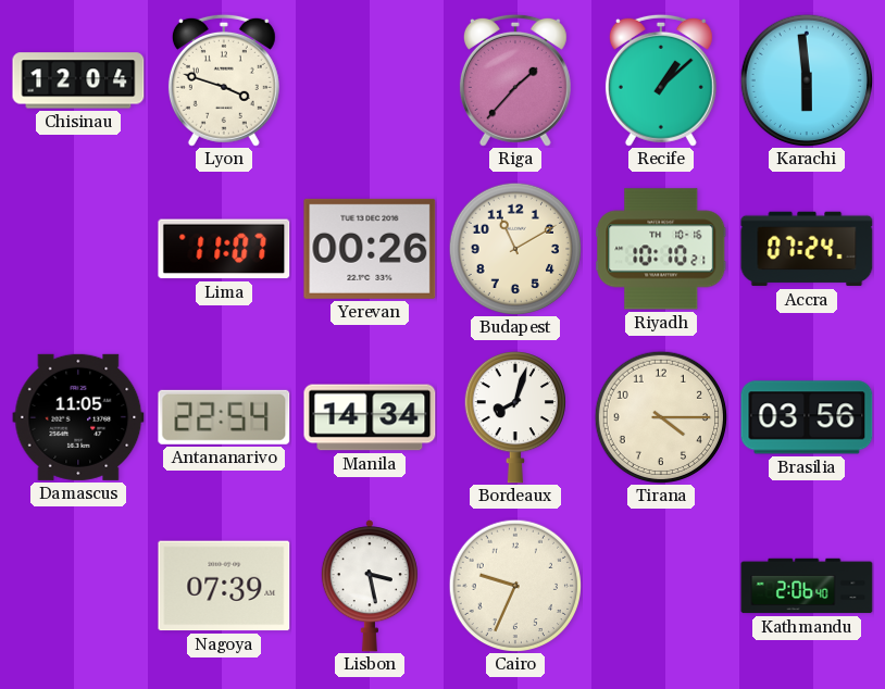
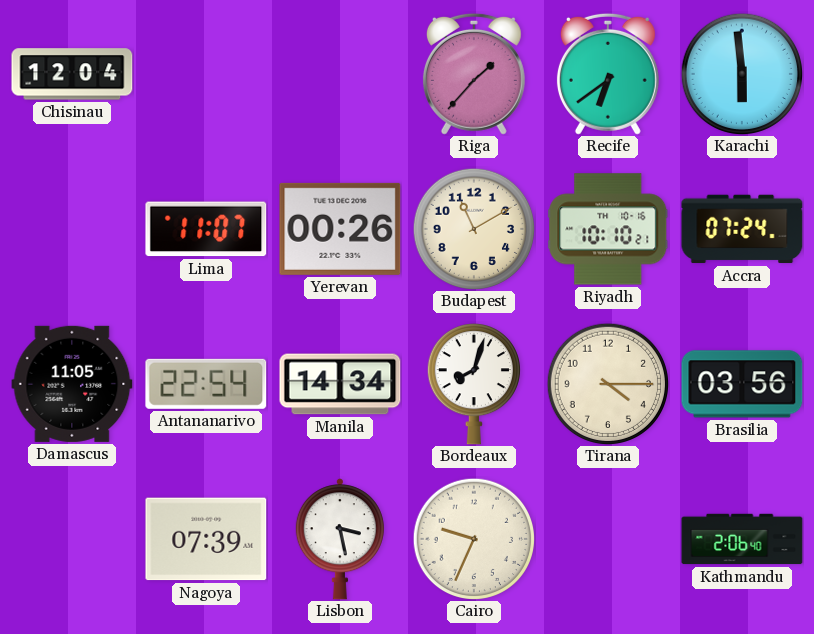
Lyon: 3:48 -> none (224, 80)
Recife: 1:08 -> 6:39 (608, 74)
